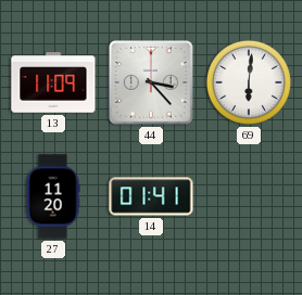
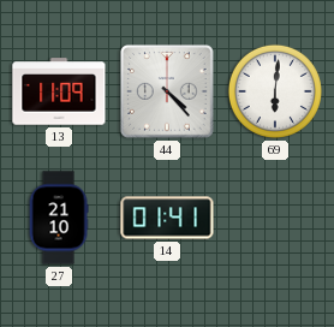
44: 3:23 -> 4:23 (168, 93)
27: 11:20 -> 21:10 (59, 218)
